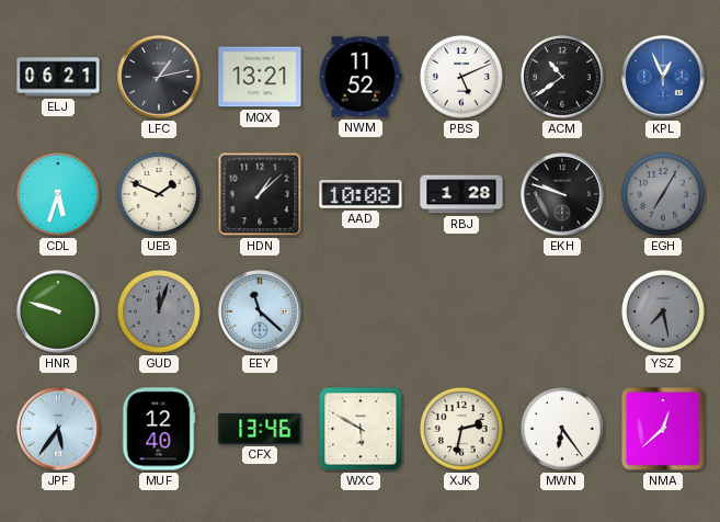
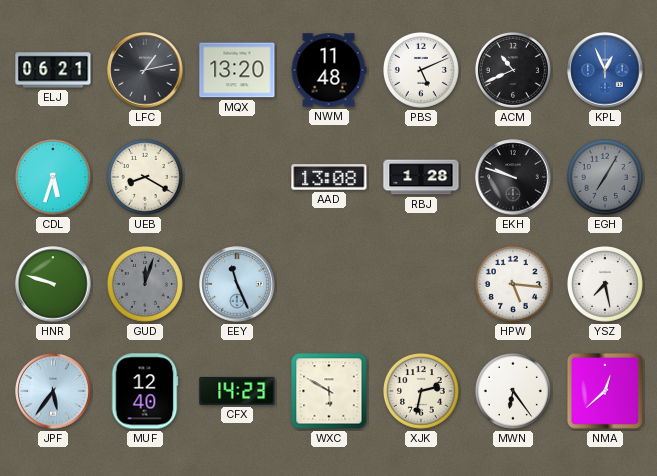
MQX: 13:21 -> 13:20 (237, 70)
NWM: 11:52 -> 11:48 (329, 70)
ACM: 10:39 -> 10:41 (513, 70)
UEB: 1:49 -> 8:20 (145, 177)
HDN: 1:08 -> none (260, 194)
AAD: 10:08 -> 13:08 (329, 177)
EEY: 11:22 -> 11:26 (237, 284)
HPW: none -> 5:16 (513, 284)
YSZ dial: grey -> white (605, 284)
CFX: 13:46 -> 14:23 (237, 391)
